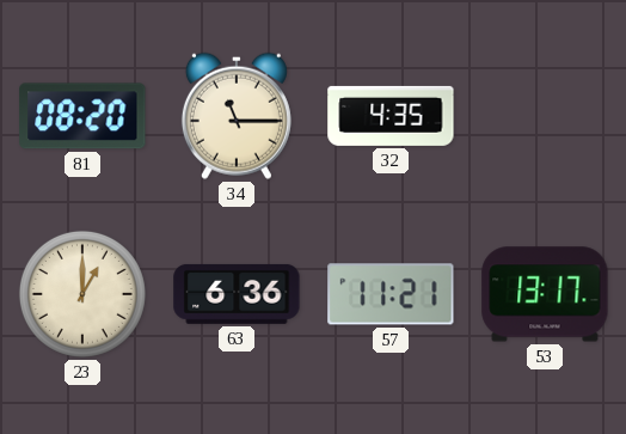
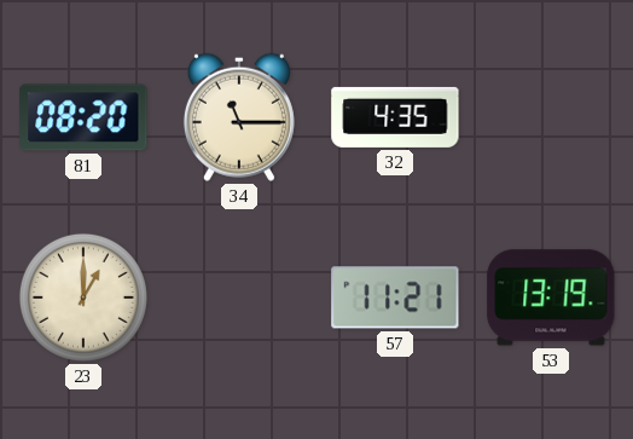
63: 6:36 -> none (237, 294)
53: 13:17 -> 13:19 (551, 298)
